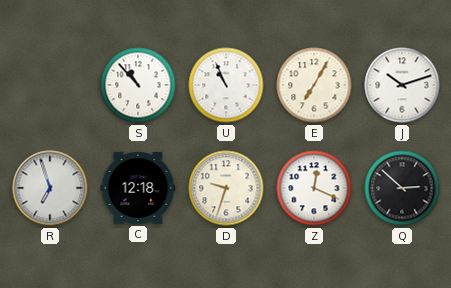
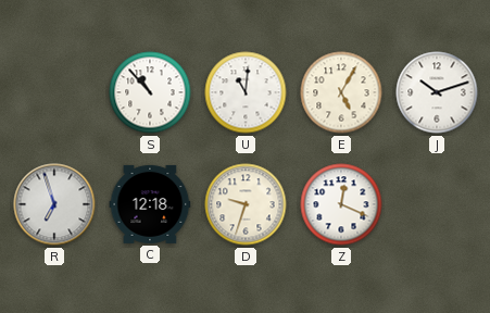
U: 10:56 -> 11:01 (246, 92)
E: 7:05 -> 5:05 (341, 92)
Q: 2:52 -> none (402, 188)
